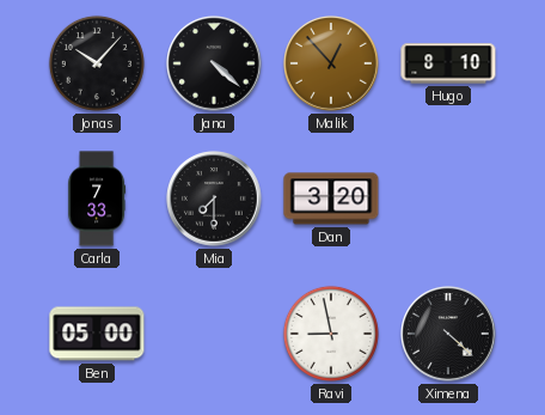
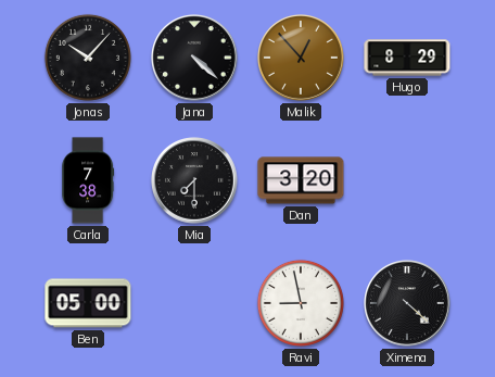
Hugo: 8:10 -> 8:29 (407, 58)
Carla: 7:33 -> 7:38 (88, 180)
